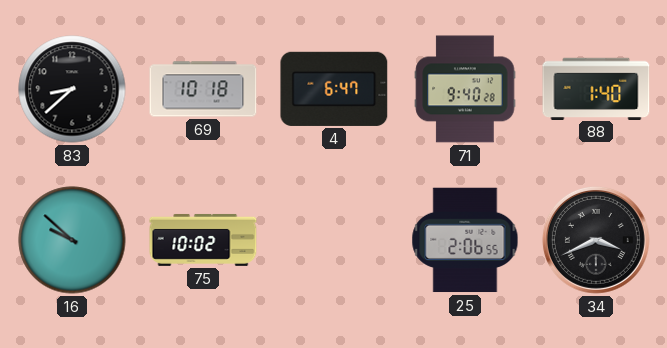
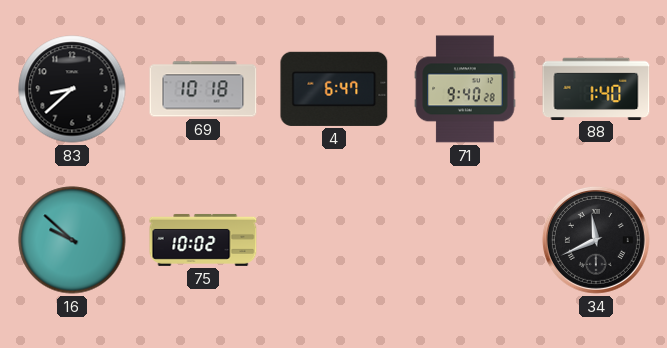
25: 2:06 -> none (465, 240)
34: 3:41 -> 11:41 (596, 240)
